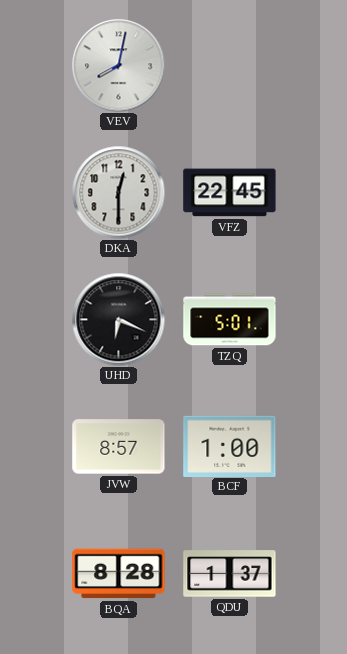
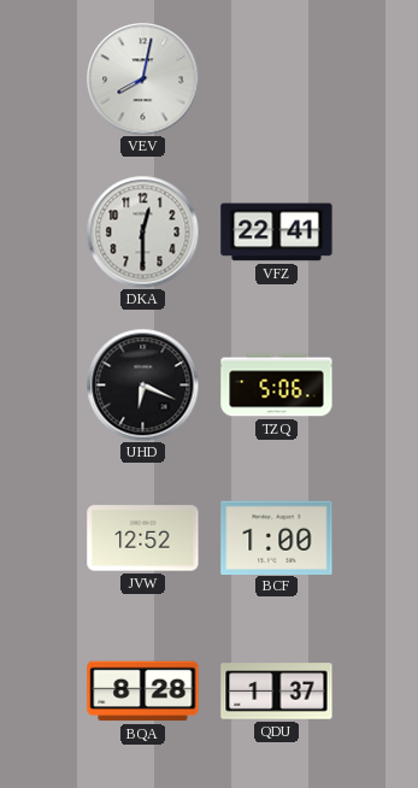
VFZ: 22:45 -> 22:41 (277, 233)
TZQ: 5:01 -> 5:06 (277, 386)
JVW: 8:57 -> 12:52 (143, 539)
